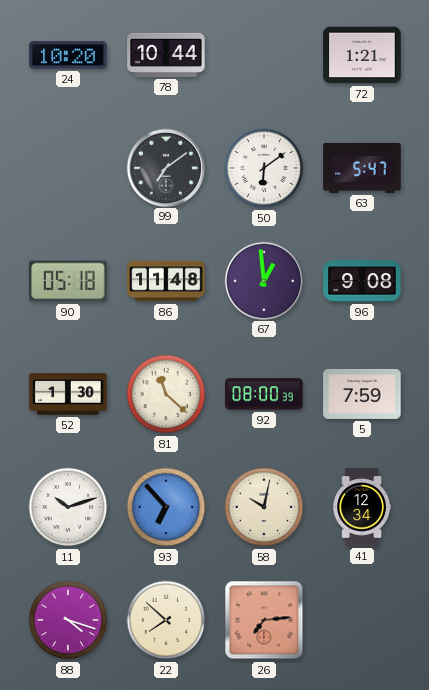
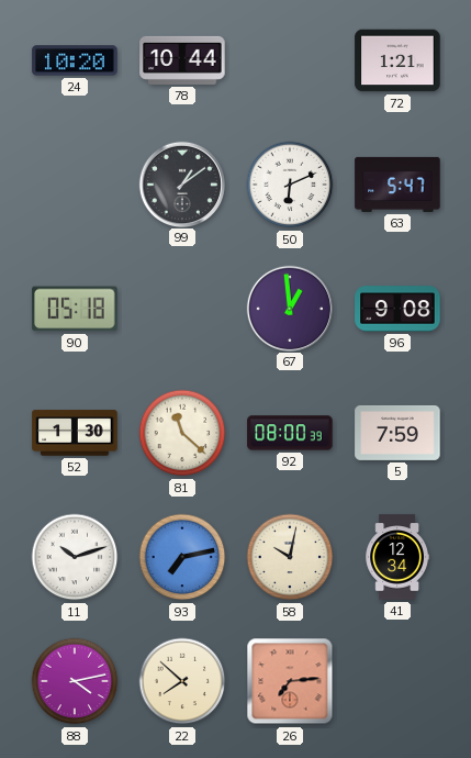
99: 7:09 -> 1:09 (181, 183)
50: 6:09 -> 6:11 (290, 185)
86: 11:48 -> none (166, 281)
93: 6:53 -> 7:13 (182, 557)
88: 4:18 -> 4:13 (75, 681)
